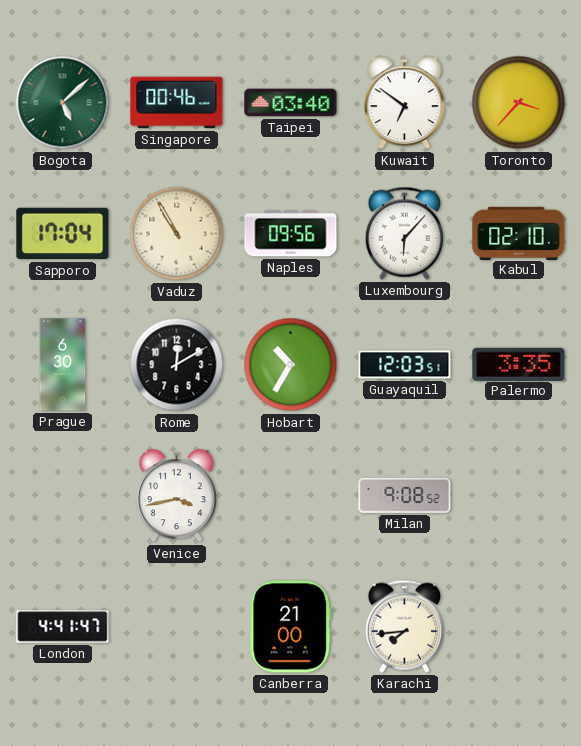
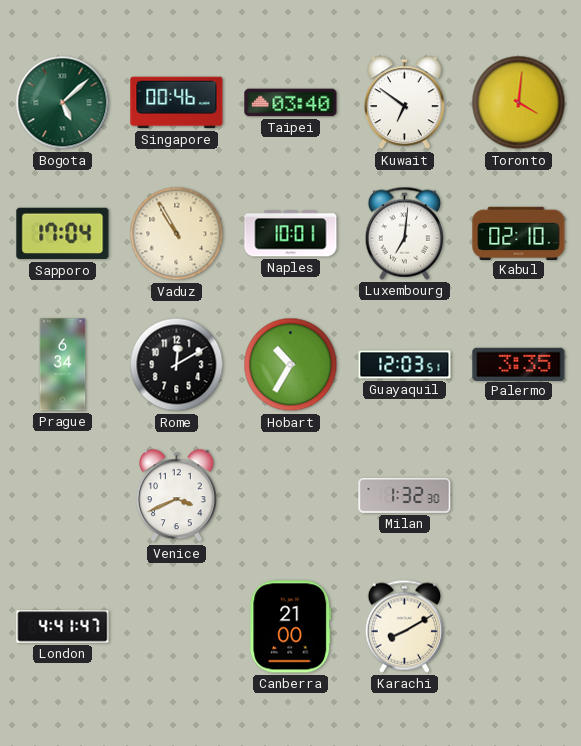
Toronto: 3:37 -> 4:01 (519, 103)
Naples: 09:56 -> 10:01 (291, 234)
Luxembourg: 6:07 -> 7:01 (405, 233)
Prague: 6:30 -> 6:34 (63, 365)
Venice: 3:43 -> 3:41 (177, 496)
Milan: 9:08 -> 1:32 (405, 495)
Karachi: 7:44 -> 8:10 (405, 626)
